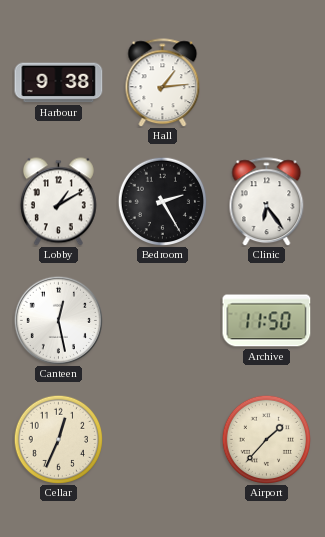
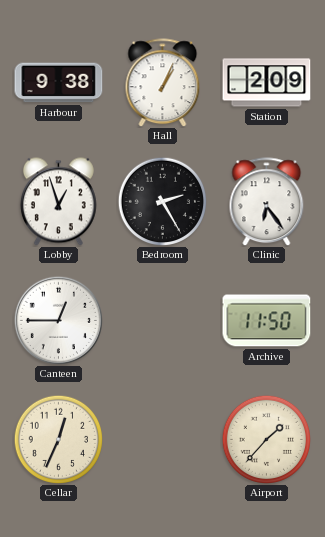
Hall: 1:14 -> 1:04 (163, 83)
Station: none -> 2:09 (267, 83)
Lobby: 1:10 -> 12:57 (58, 202)
Canteen: 12:28 -> 12:45 (58, 320)
